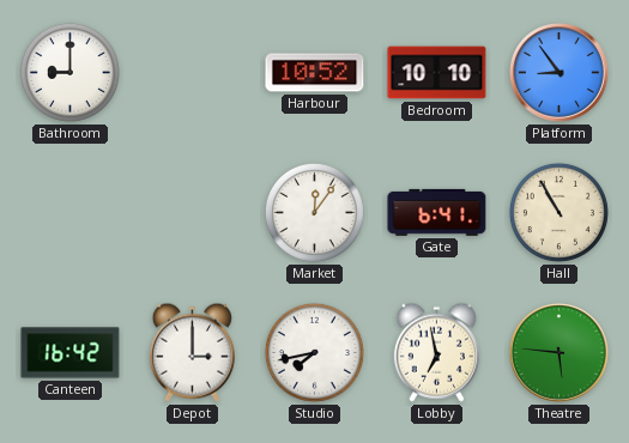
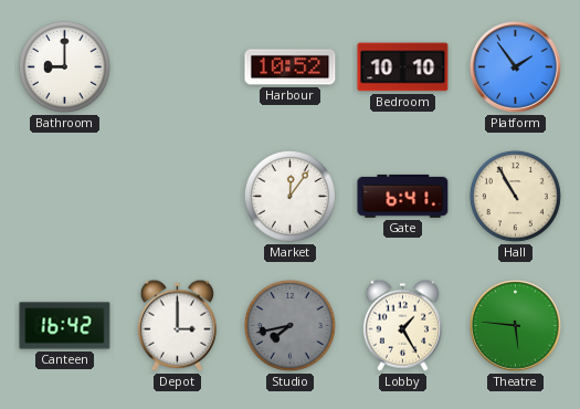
Platform: 8:54 -> 1:54 (516, 67)
Studio dial: white -> grey (289, 325)
Lobby: 6:58 -> 1:25 (402, 325)
